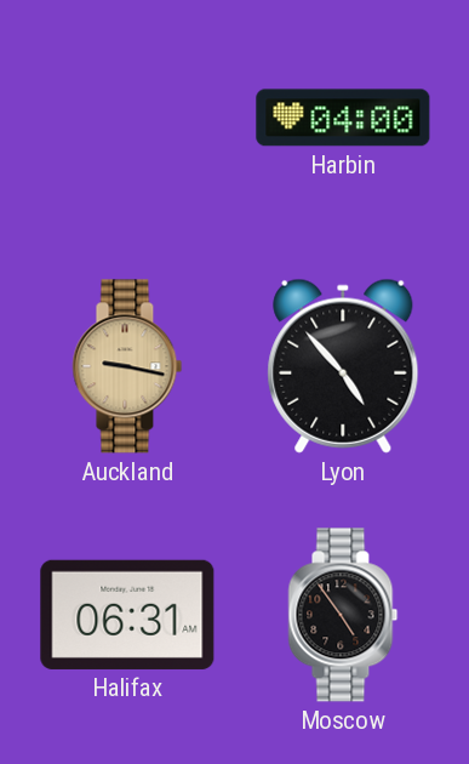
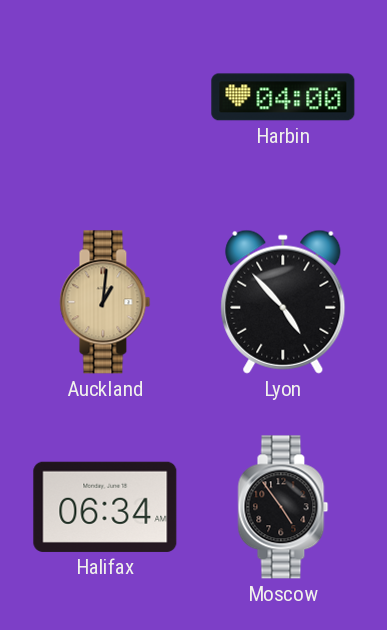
Auckland: 9:17 -> 1:01 (105, 302)
Halifax: 06:31 -> 06:34 (105, 507)
